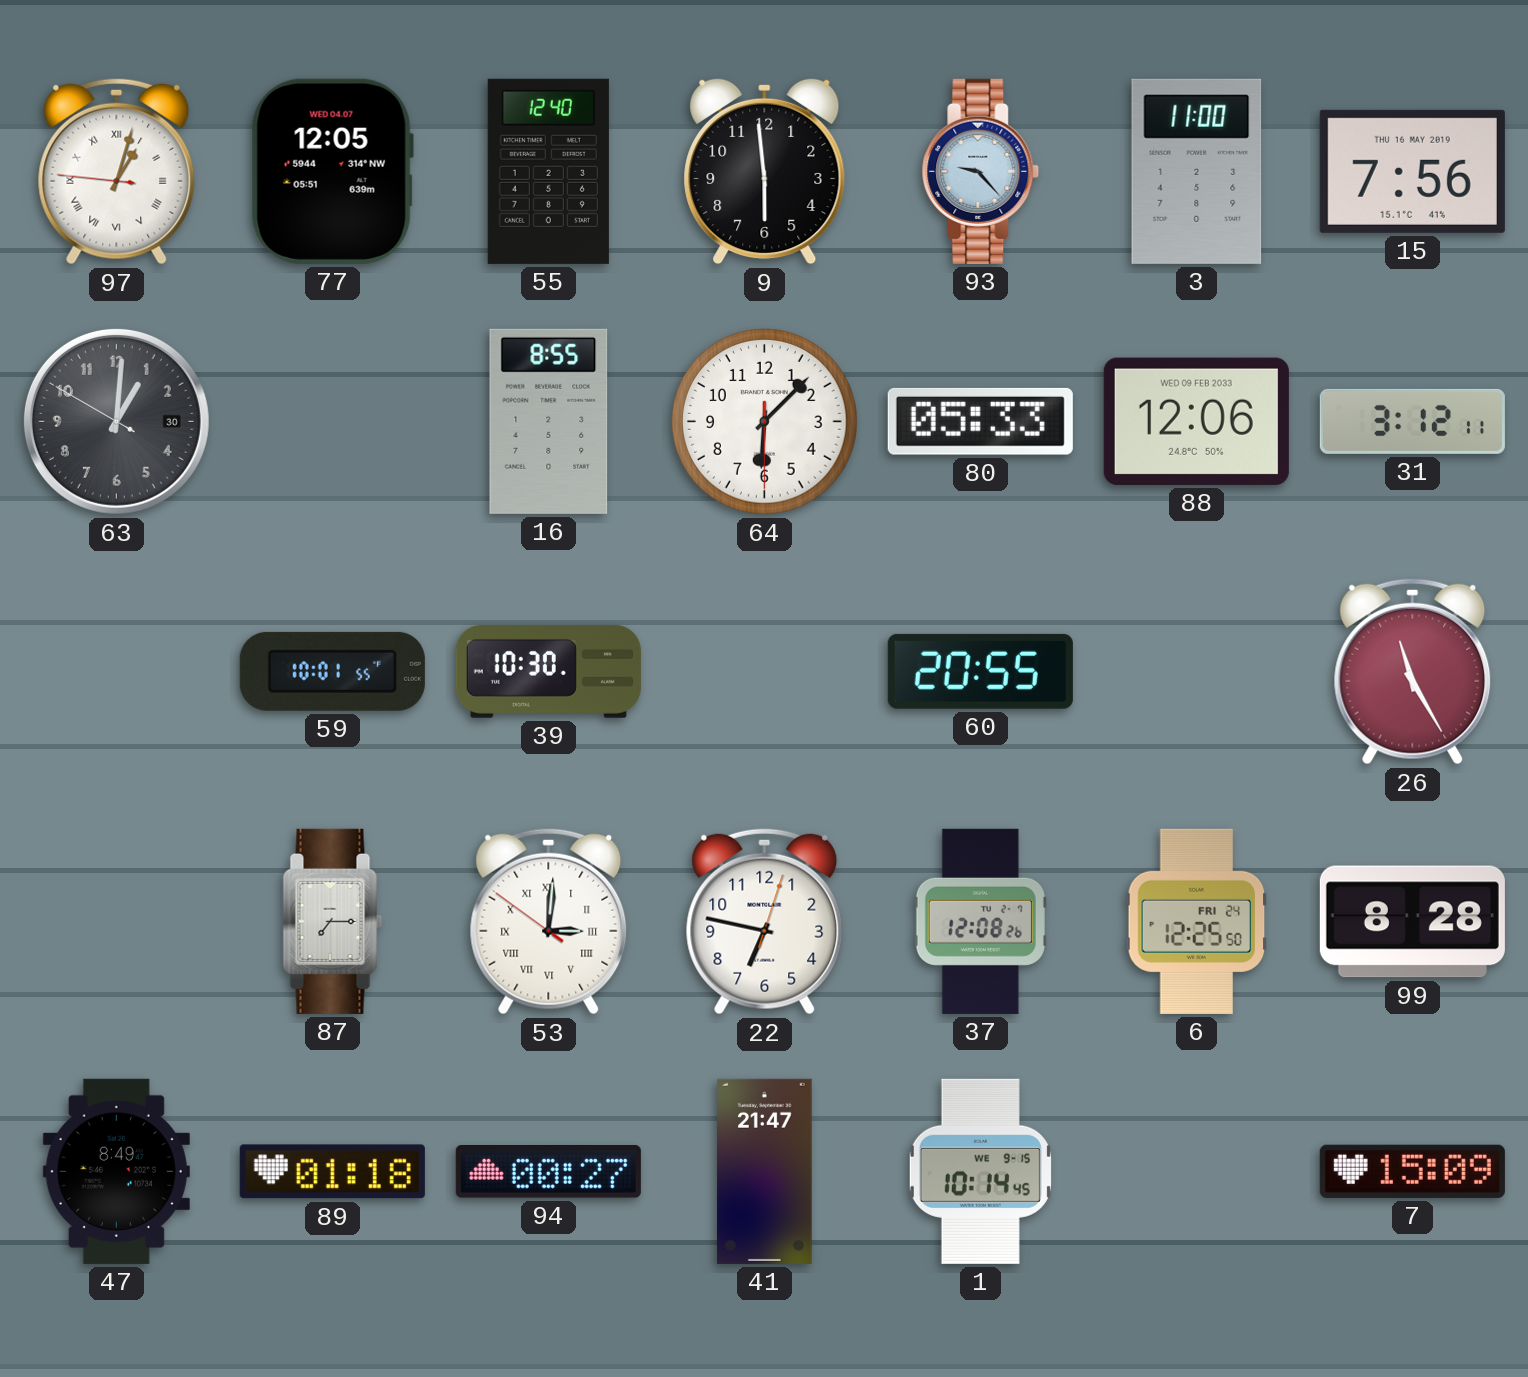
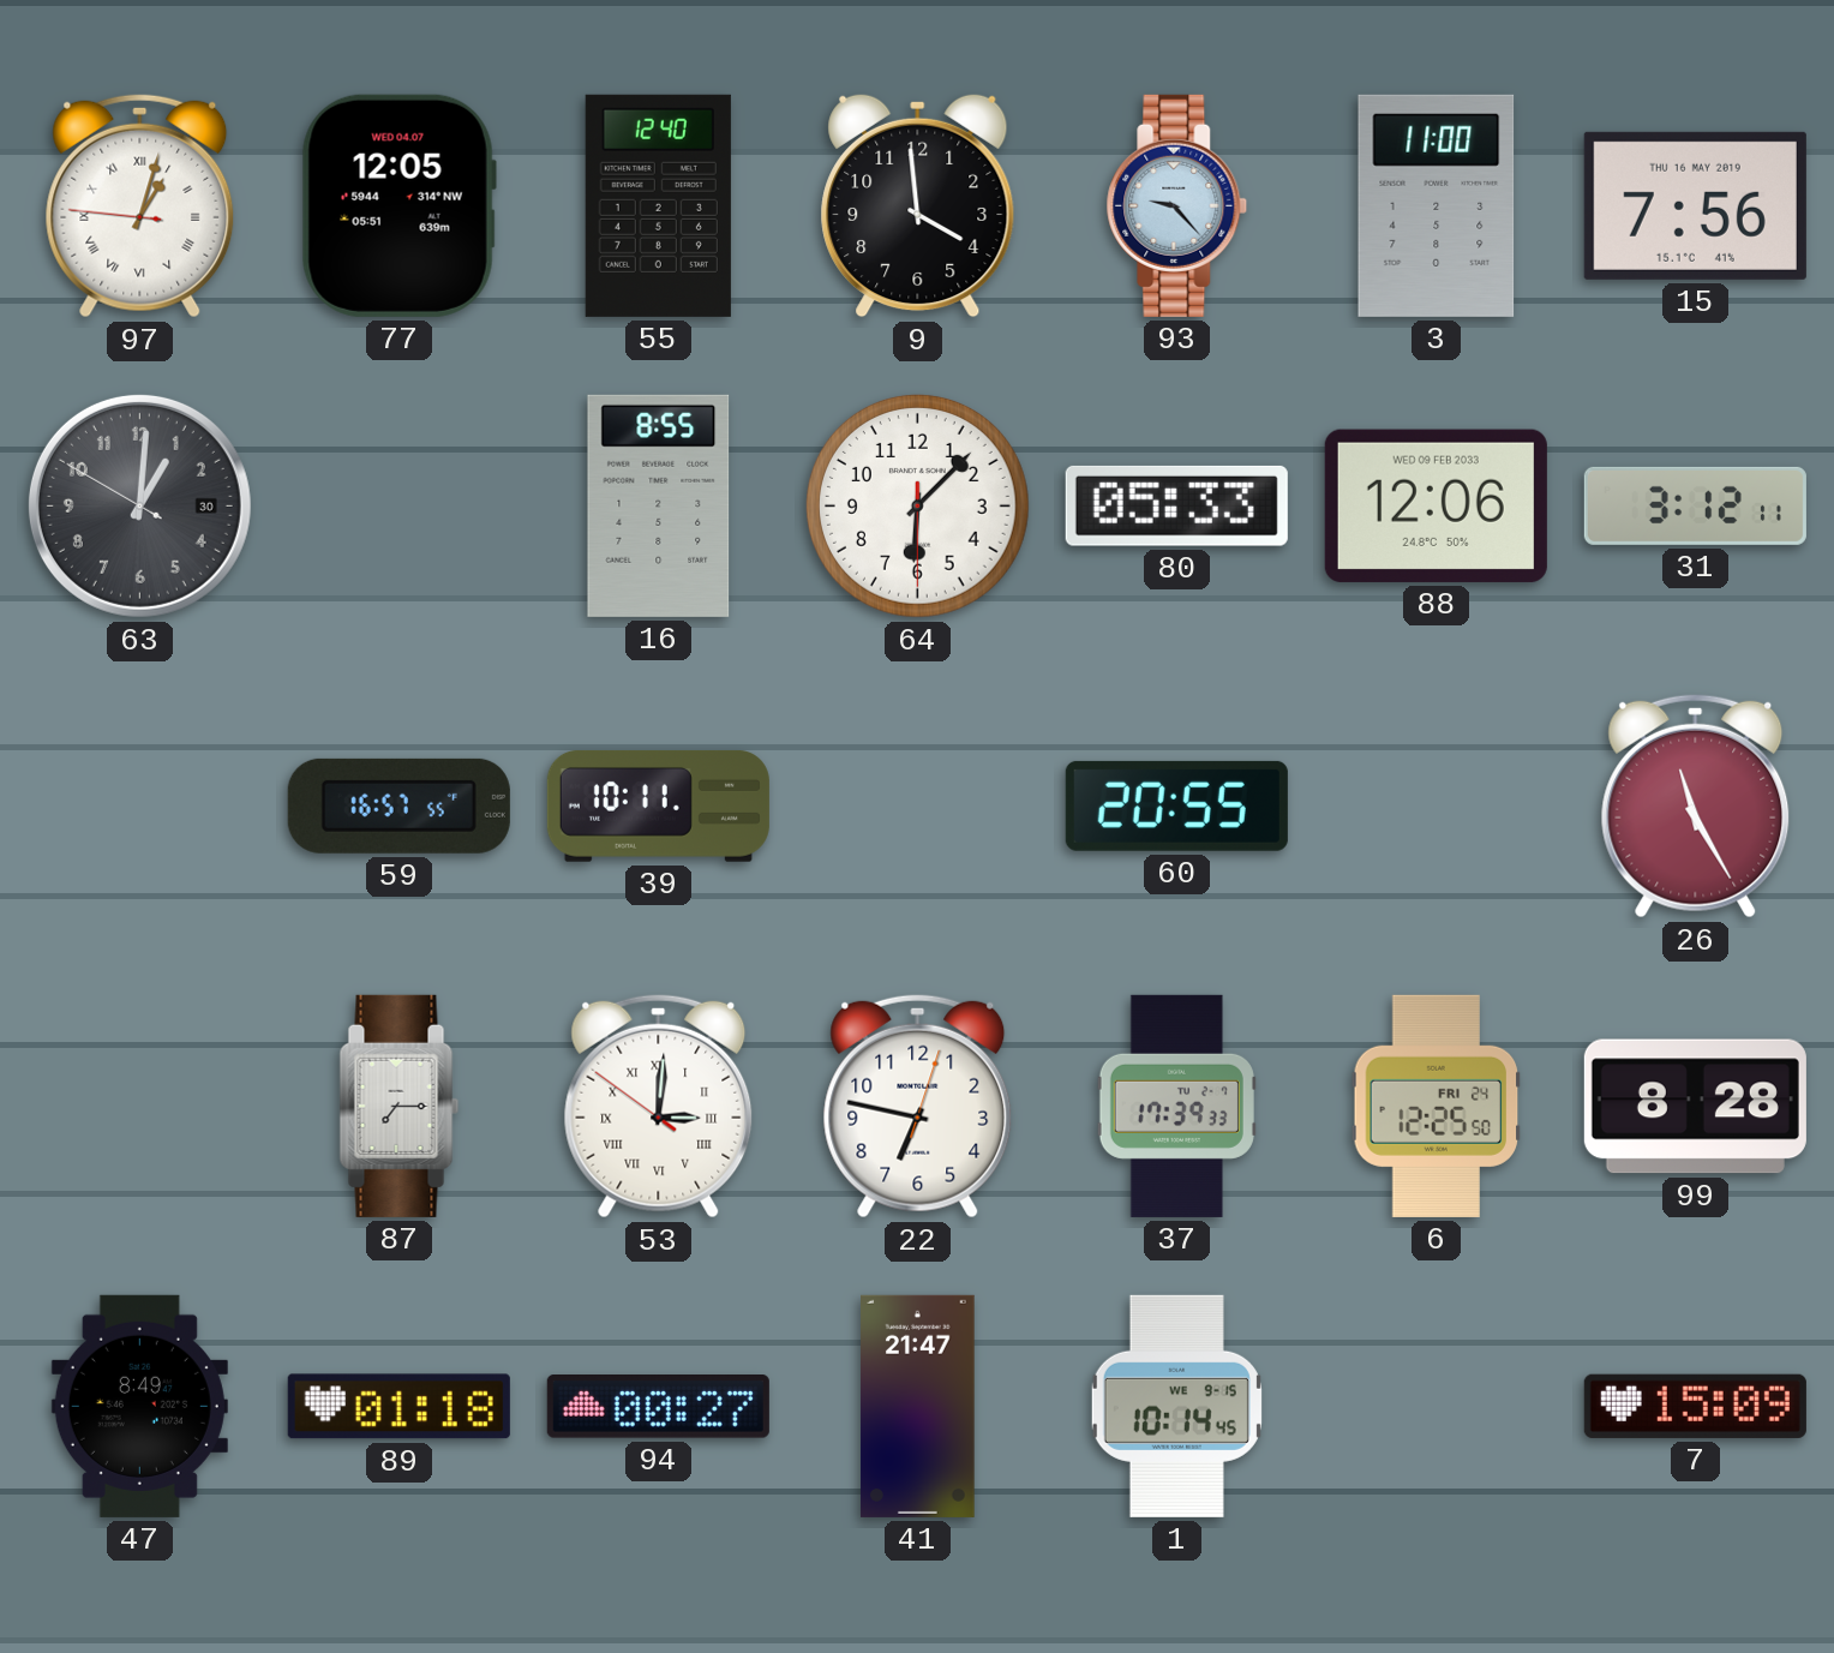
9: 5:59 -> 3:59 (918, 205)
59: 10:01 -> 16:57 (398, 805)
39: 10:30 -> 10:11 (658, 805)
37: 12:08 -> 17:39 (1176, 1106)
